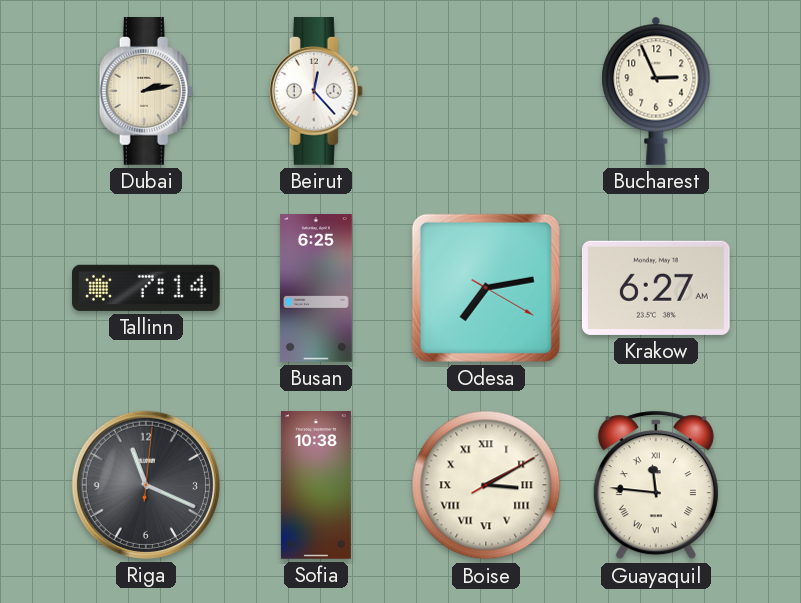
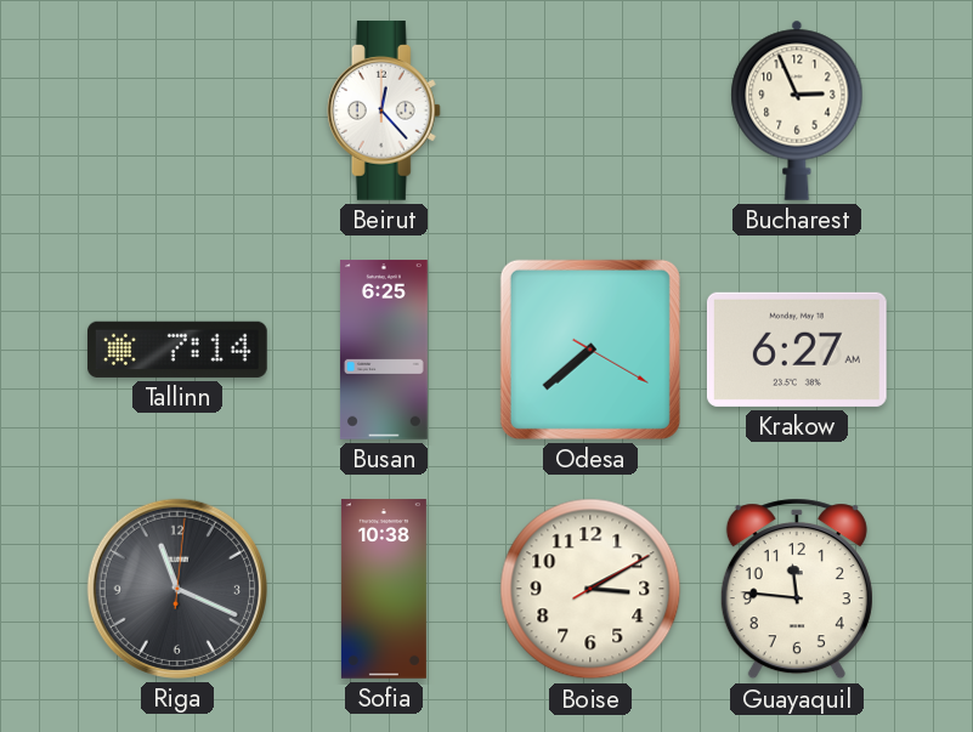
Dubai: 2:13 -> none (146, 92)
Odesa: 7:13 -> 7:38 (590, 350)
Boise numerals: Roman -> Arabic (590, 589)
Guayaquil numerals: Roman -> Arabic (797, 589)
